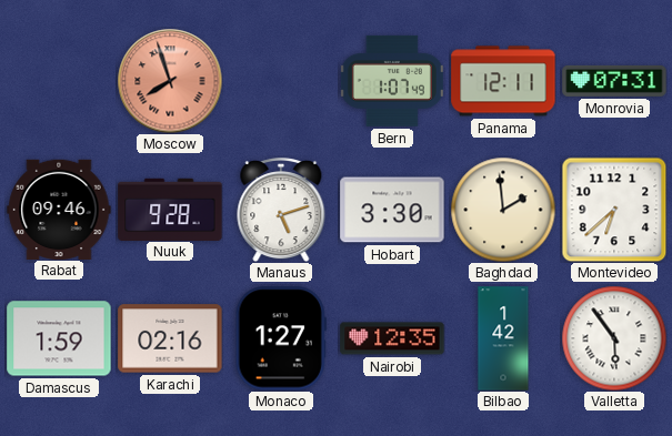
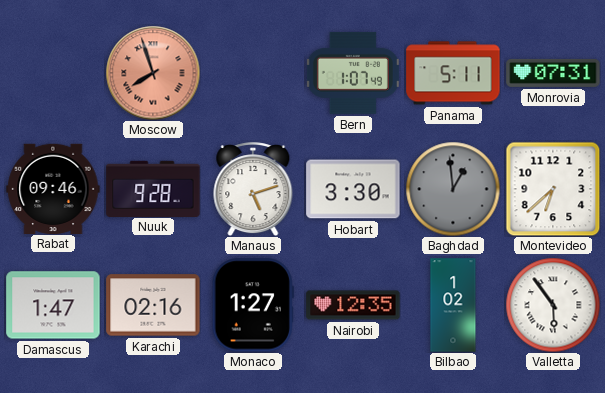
Panama: 12:11 -> 5:11 (453, 73)
Baghdad: 1:59 -> 12:59 (453, 189)
Baghdad dial: cream -> grey (453, 189)
Damascus: 1:59 -> 1:47 (53, 305)
Bilbao: 1:42 -> 1:02 (453, 305)
